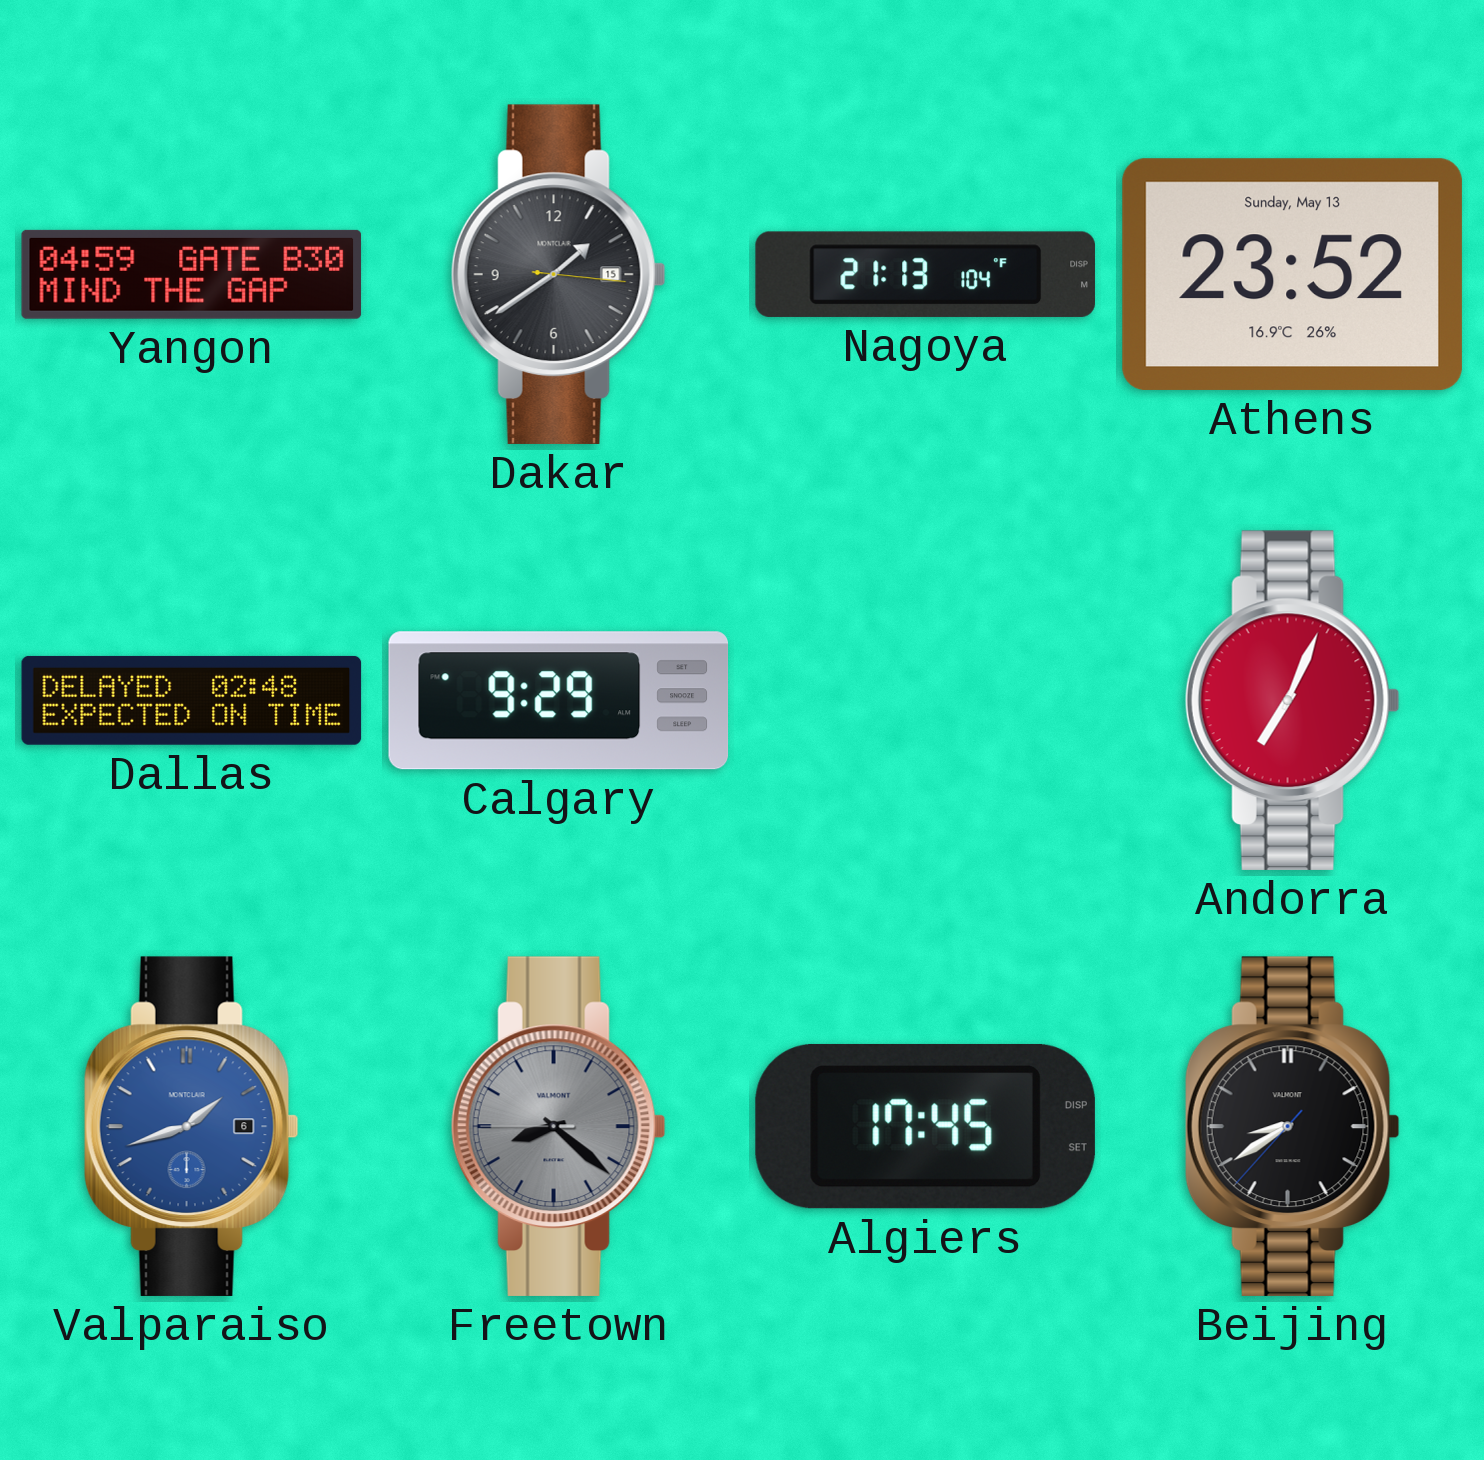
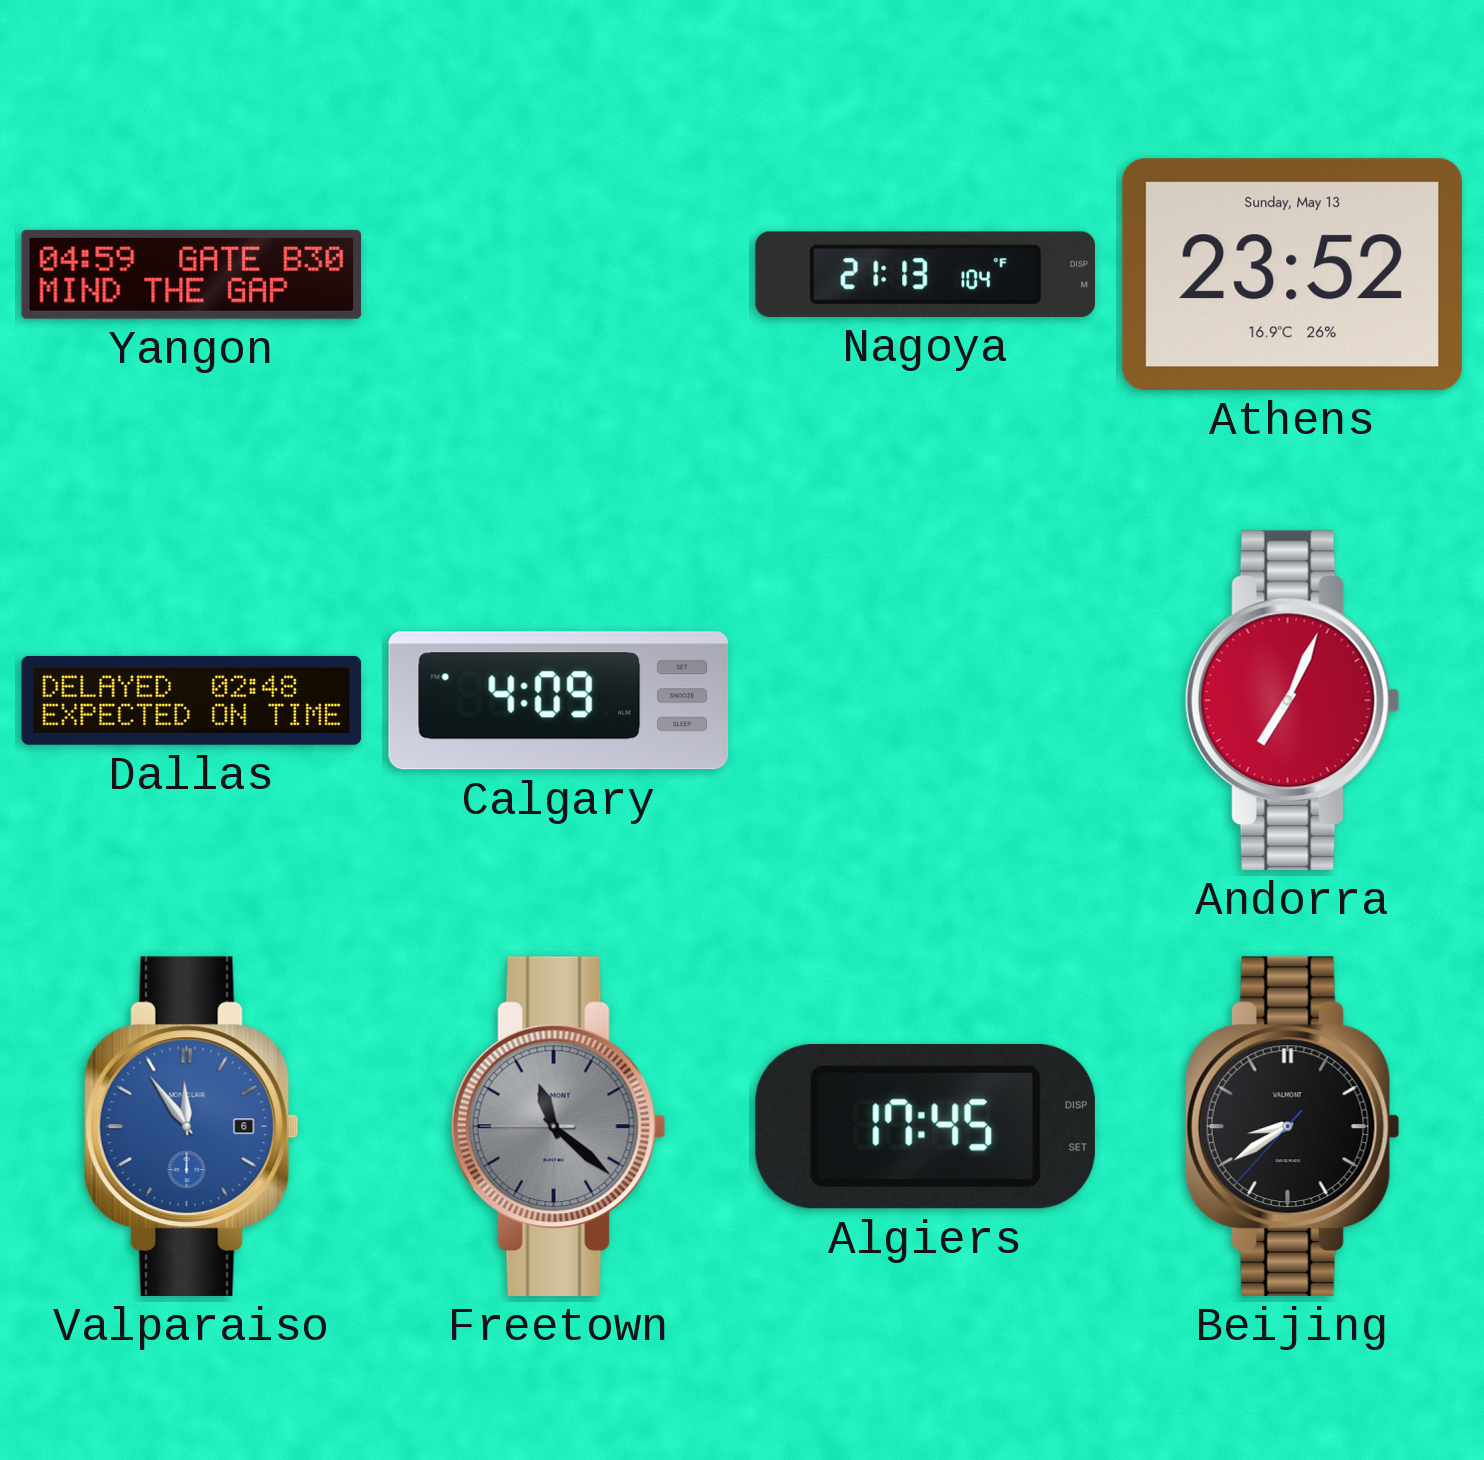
Dakar: 1:39 -> none (558, 274)
Calgary: 9:29 -> 4:09 (559, 701)
Valparaiso: 1:42 -> 11:54 (191, 1126)
Freetown: 8:21 -> 11:21 (558, 1126)
